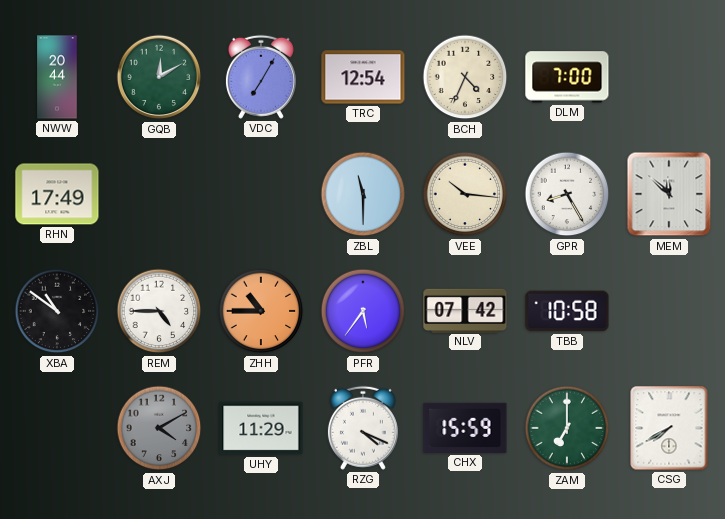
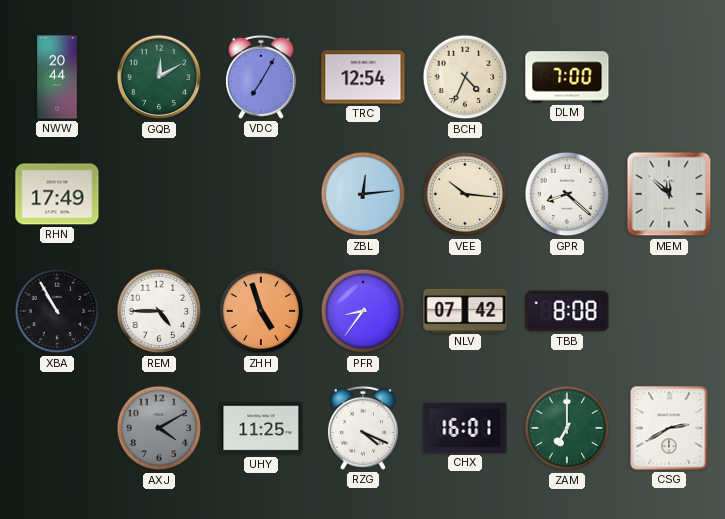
ZBL: 11:30 -> 12:14 (363, 194)
GPR: 8:25 -> 8:22 (567, 194)
XBA: 10:51 -> 10:55 (57, 311)
ZHH: 10:45 -> 4:57 (261, 311)
PFR: 5:36 -> 8:36 (363, 311)
TBB: 10:58 -> 8:08 (567, 311)
UHY: 11:29 -> 11:25 (261, 428)
CHX: 15:59 -> 16:01 (465, 428)
CSG: 7:40 -> 2:40 (669, 428)
